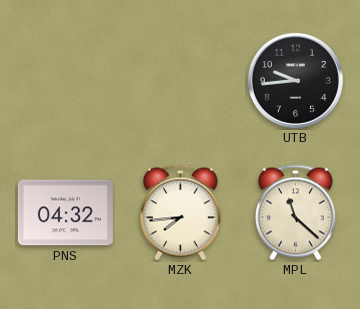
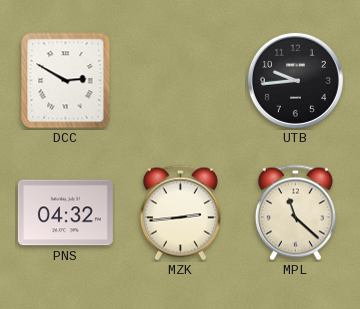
DCC: none -> 2:50 (66, 81)
MZK: 7:44 -> 2:44 (180, 213)
